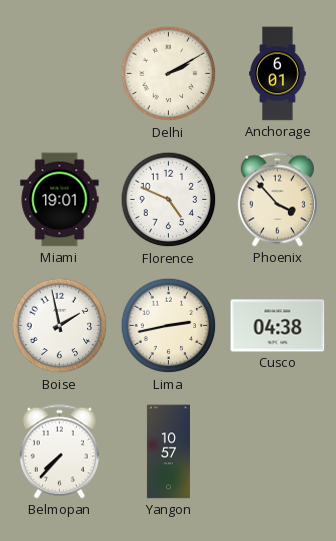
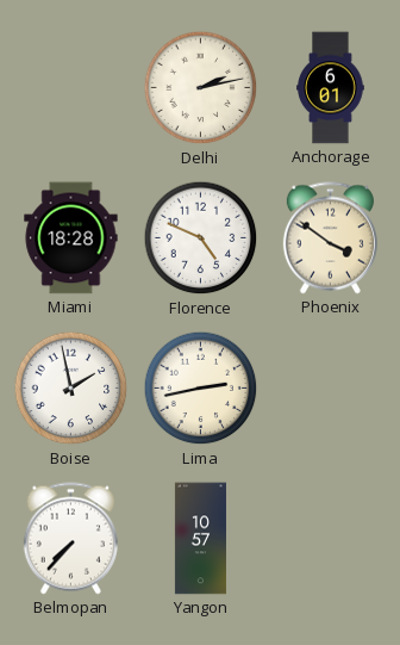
Delhi: 2:10 -> 2:13 (201, 88)
Miami: 19:01 -> 18:28 (71, 238)
Phoenix: 3:53 -> 3:51 (330, 238)
Cusco: 04:38 -> none (278, 326)
